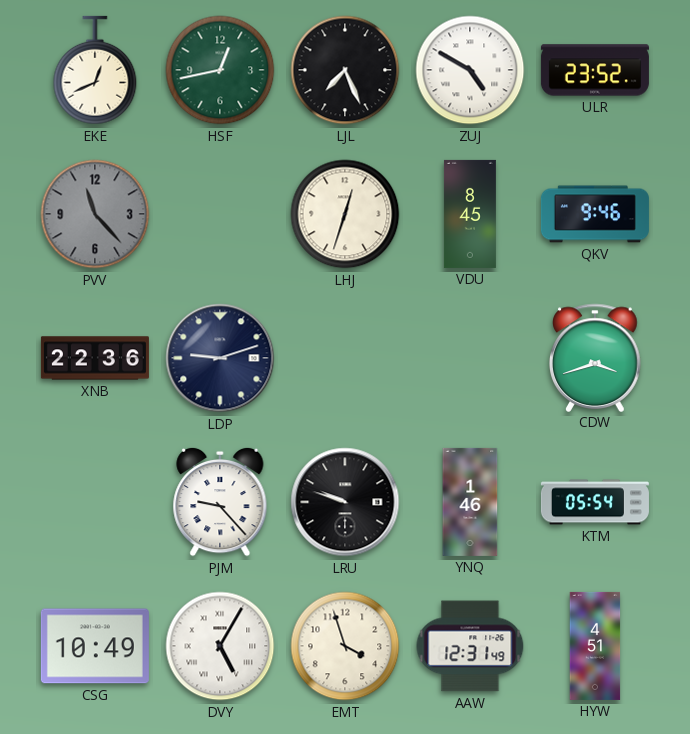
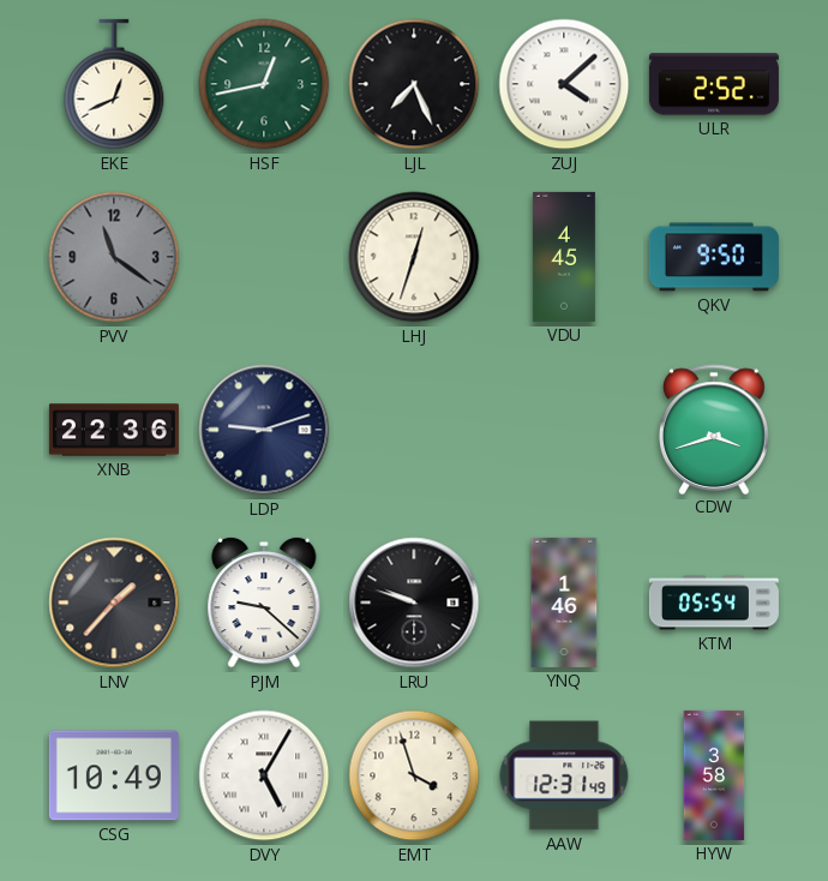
ZUJ: 4:50 -> 4:08 (564, 84)
ULR: 23:52 -> 2:52 (714, 84)
PVV: 11:23 -> 11:21 (114, 257)
VDU: 8:45 -> 4:45 (564, 257)
QKV: 9:46 -> 9:50 (714, 257)
LNV: none -> 1:37 (114, 603)
PJM: 9:23 -> 9:22 (264, 603)
HYW: 4:51 -> 3:58 (714, 775)
